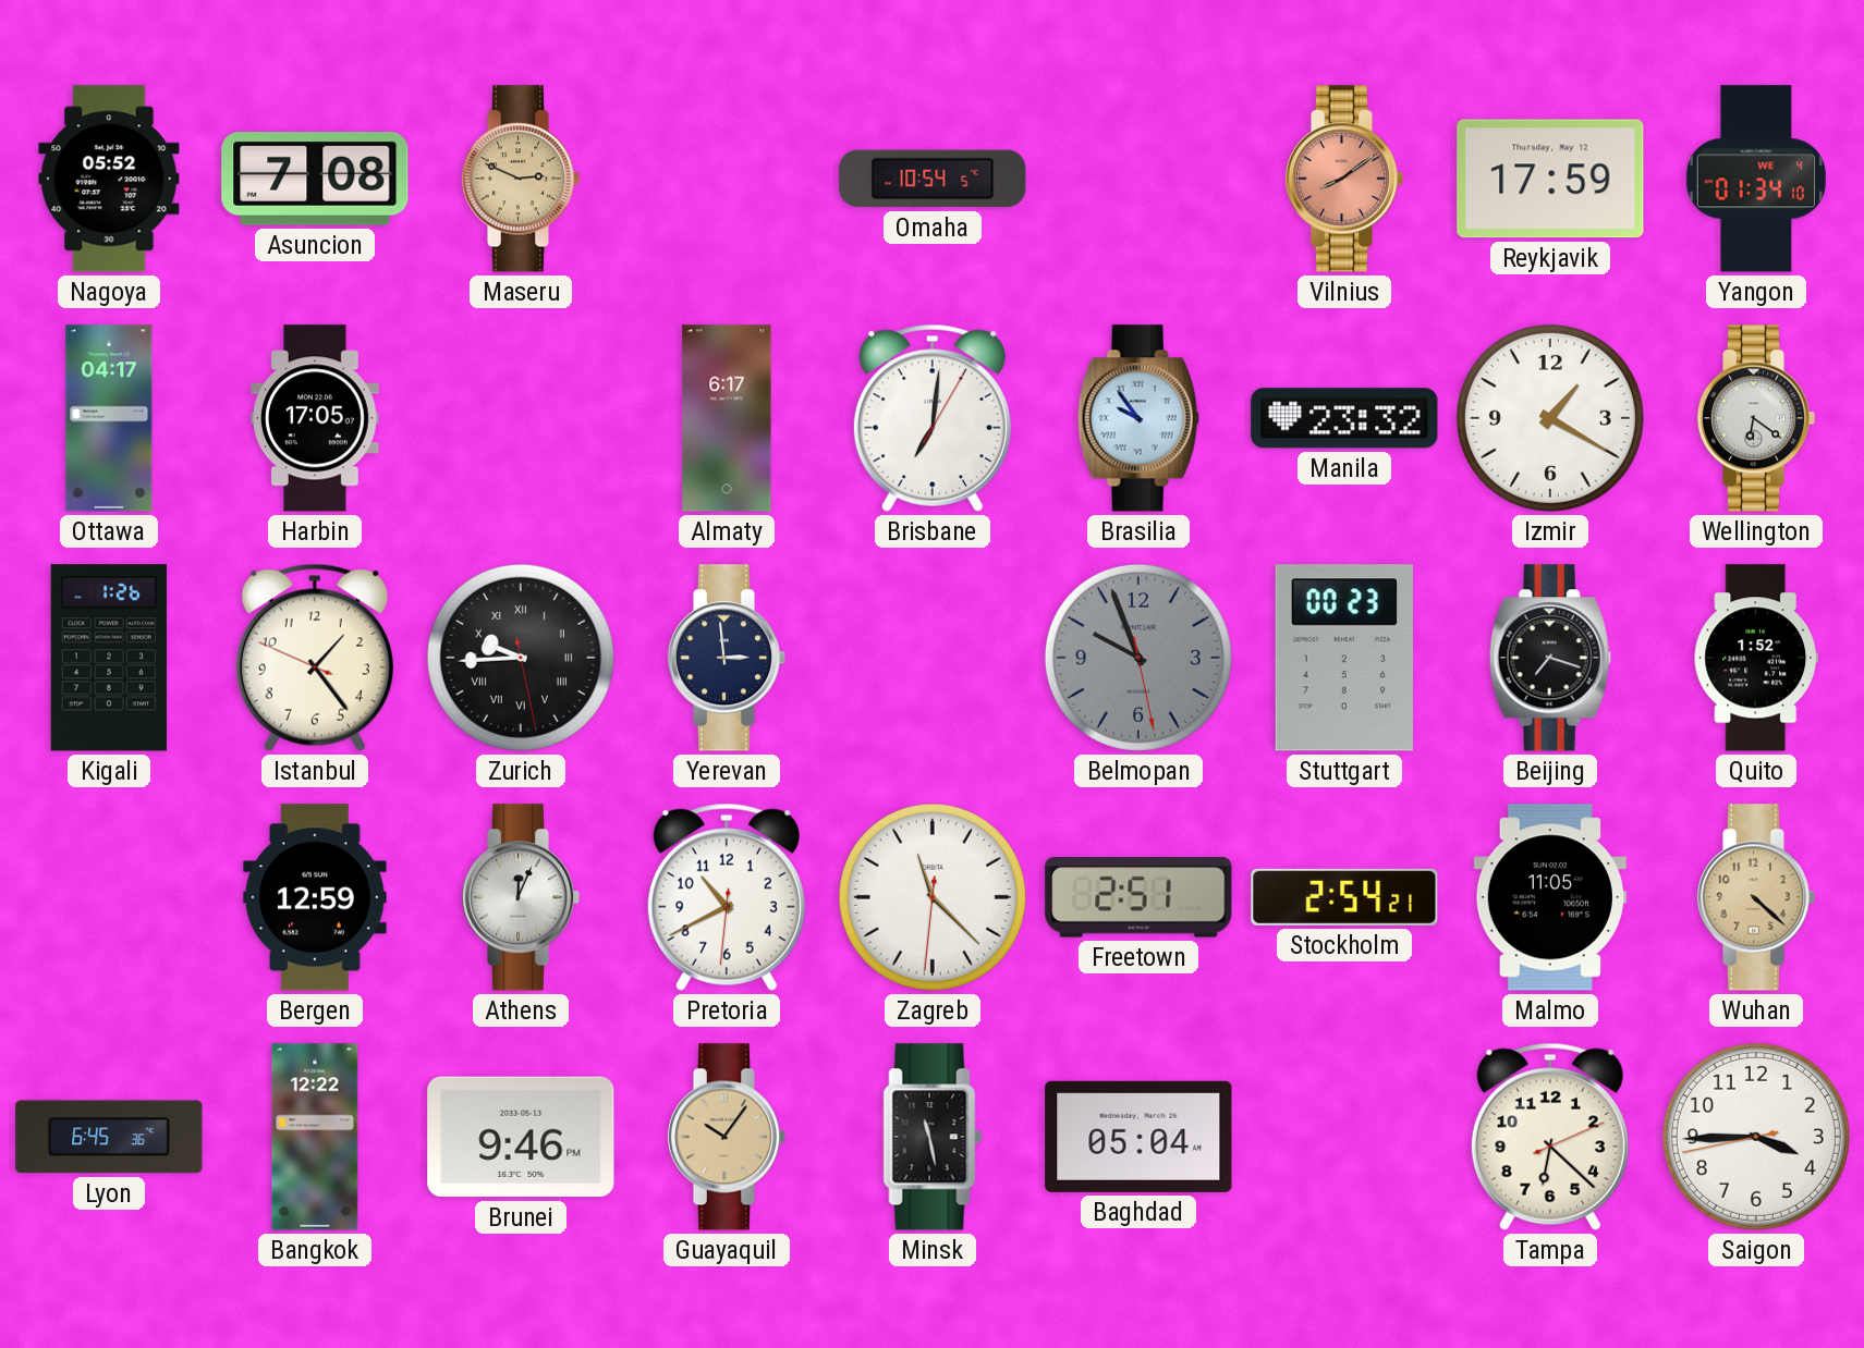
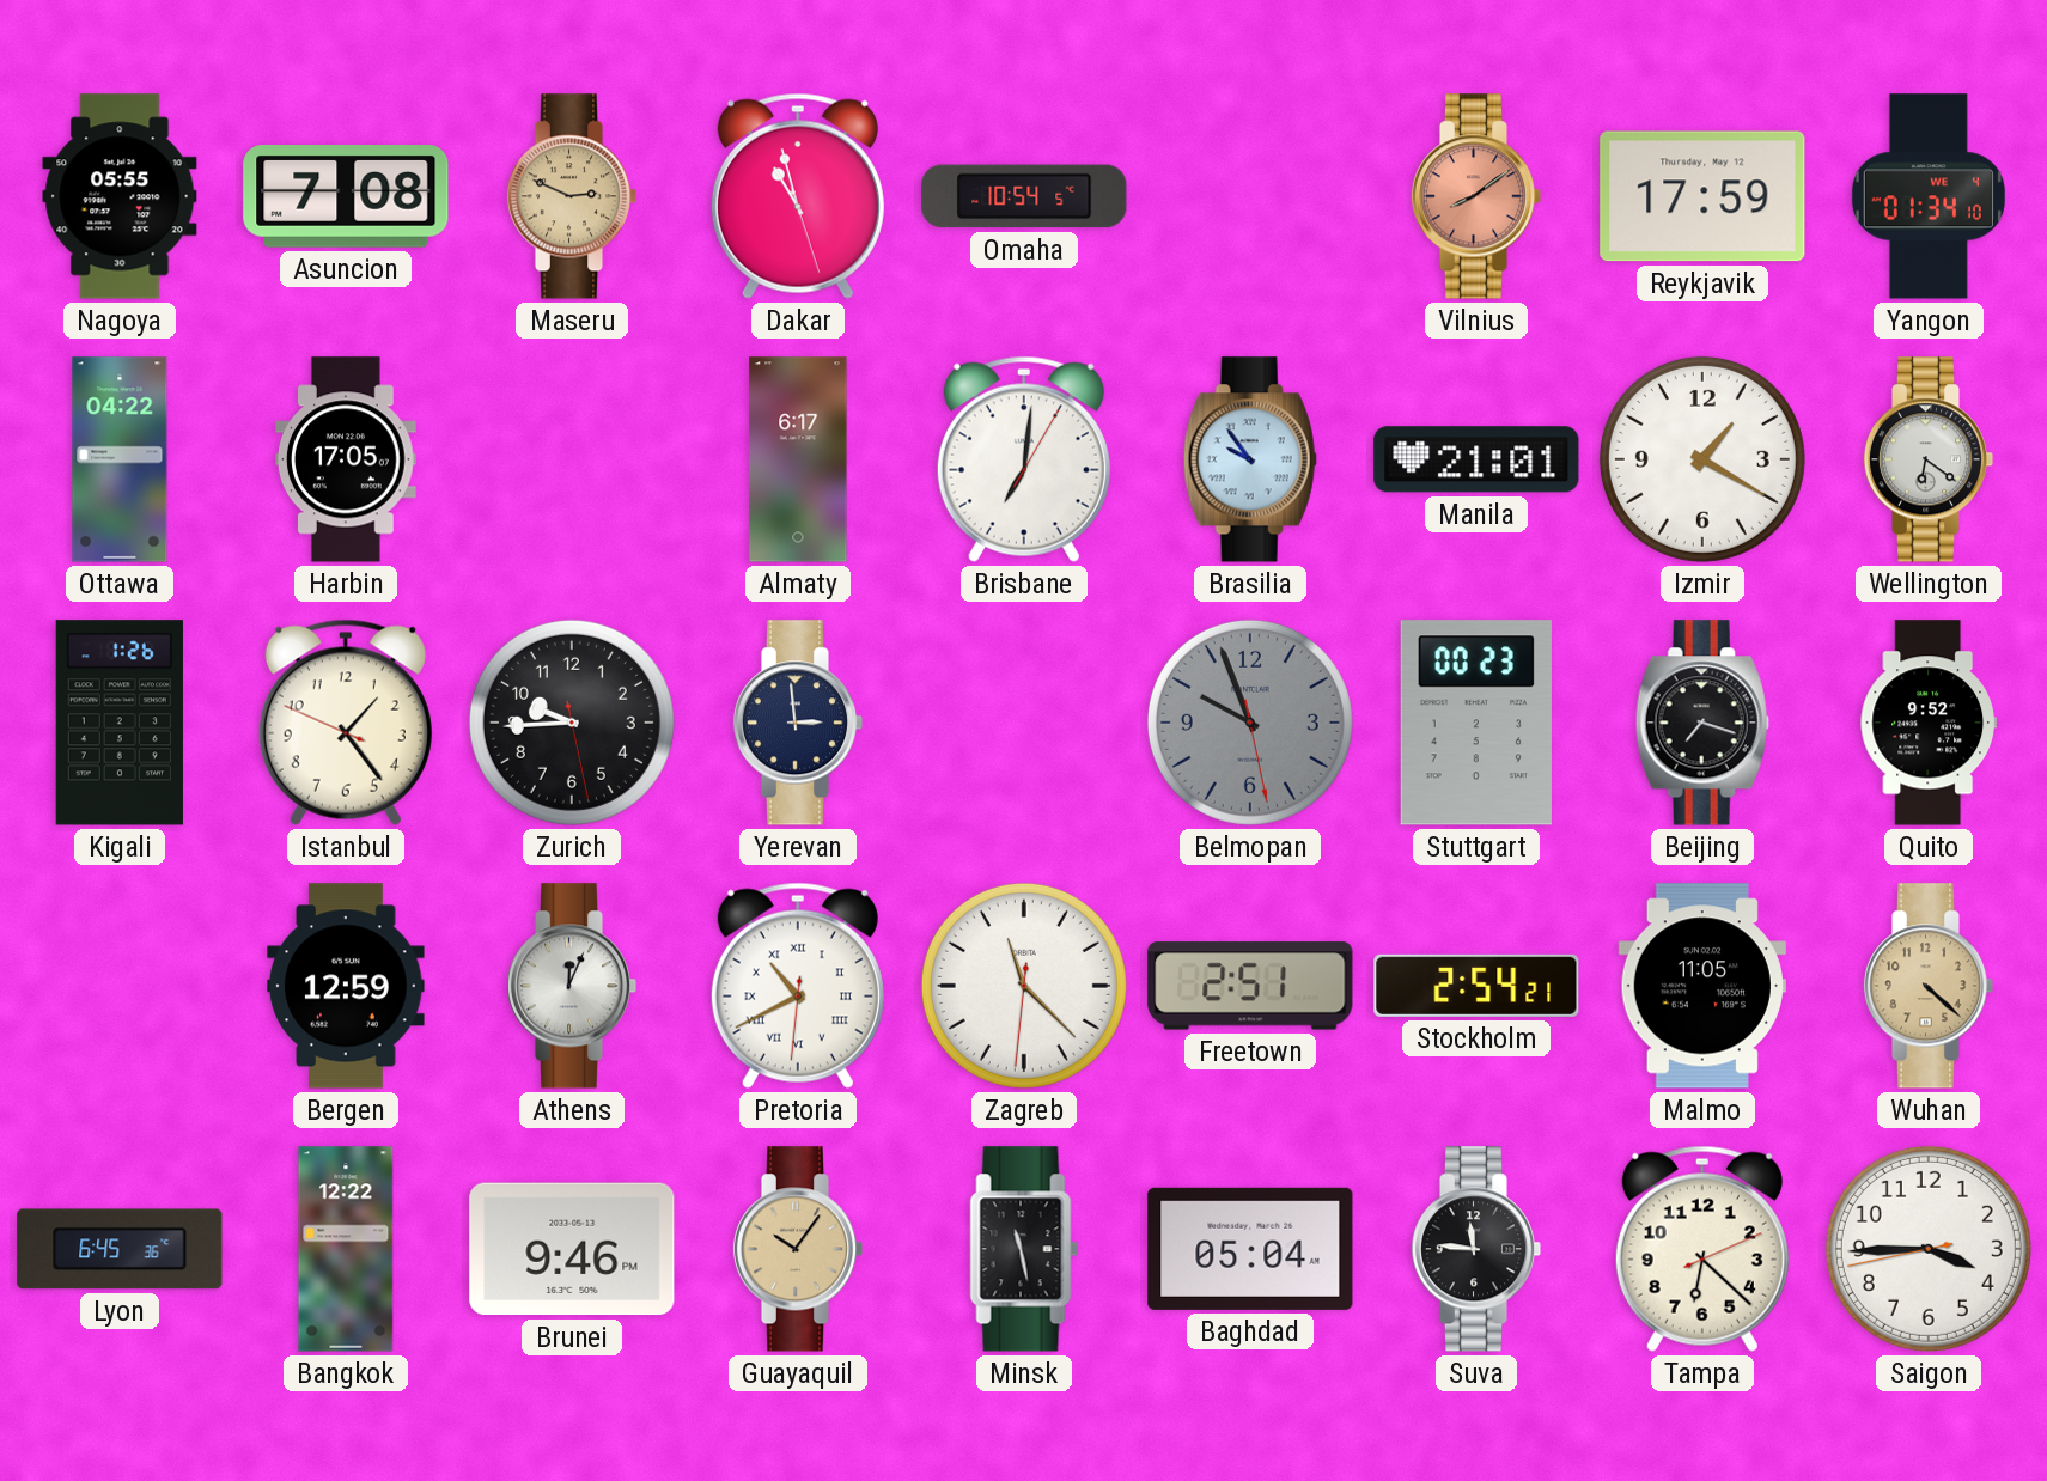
Nagoya: 05:52 -> 05:55 (120, 196)
Dakar: none -> 10:57 (798, 196)
Ottawa: 04:17 -> 04:22 (120, 459)
Manila: 23:32 -> 21:01 (1476, 459)
Zurich numerals: Roman -> Arabic (572, 723)
Quito: 1:52 -> 9:52 (1927, 723)
Pretoria numerals: Arabic -> Roman (798, 986)
Suva: none -> 11:46 (1476, 1249)
